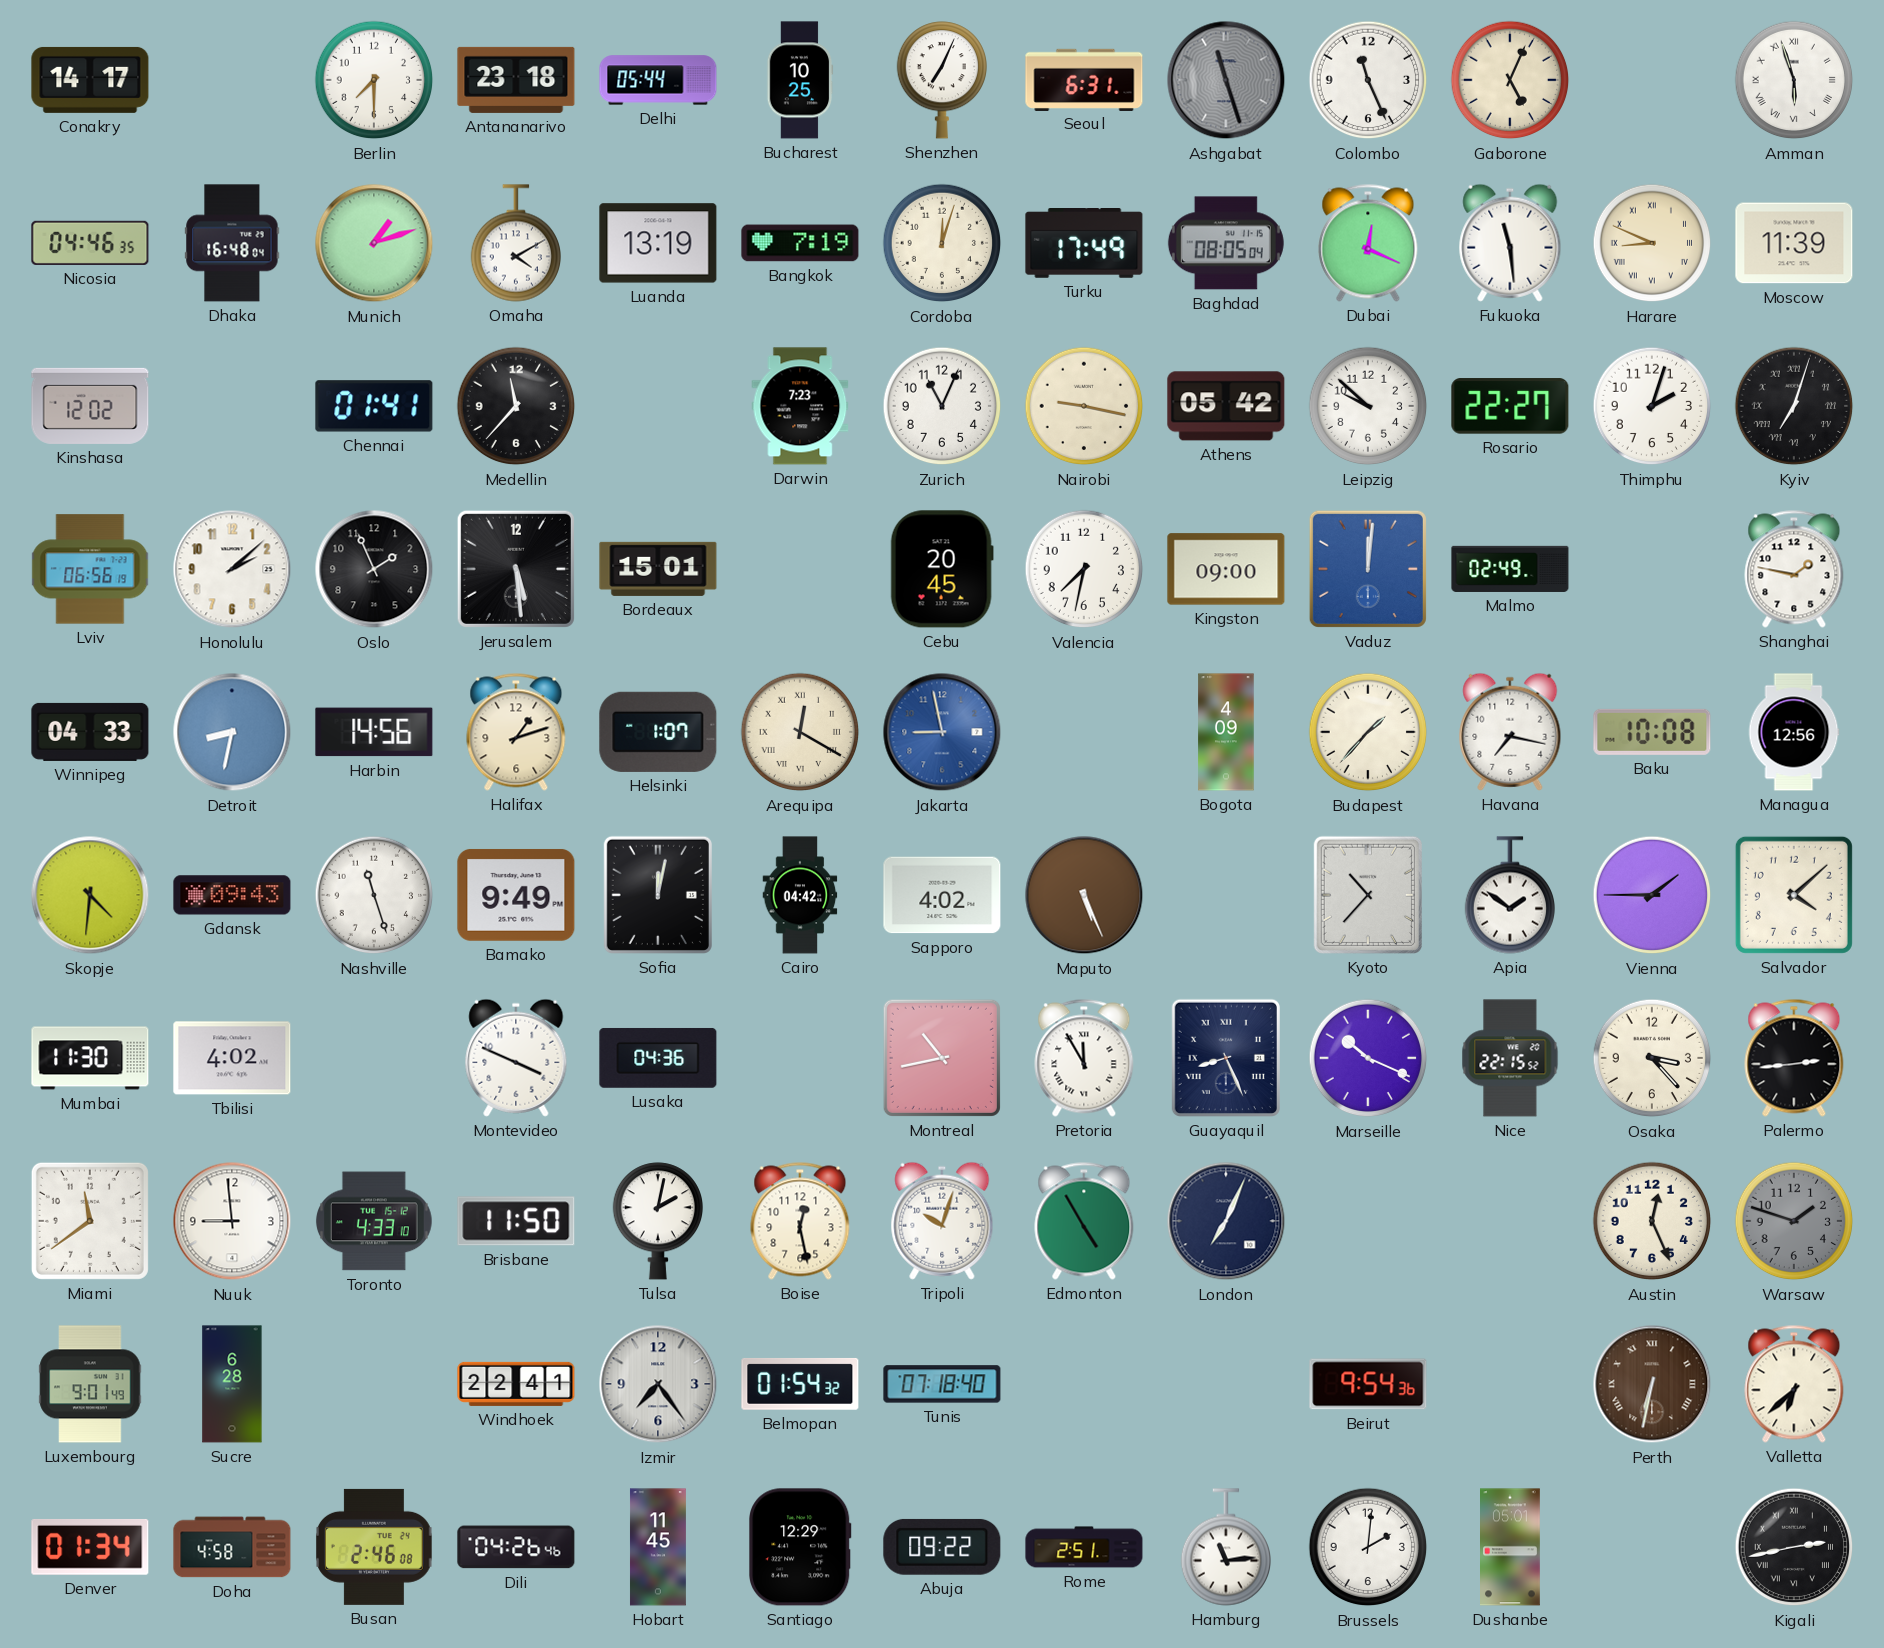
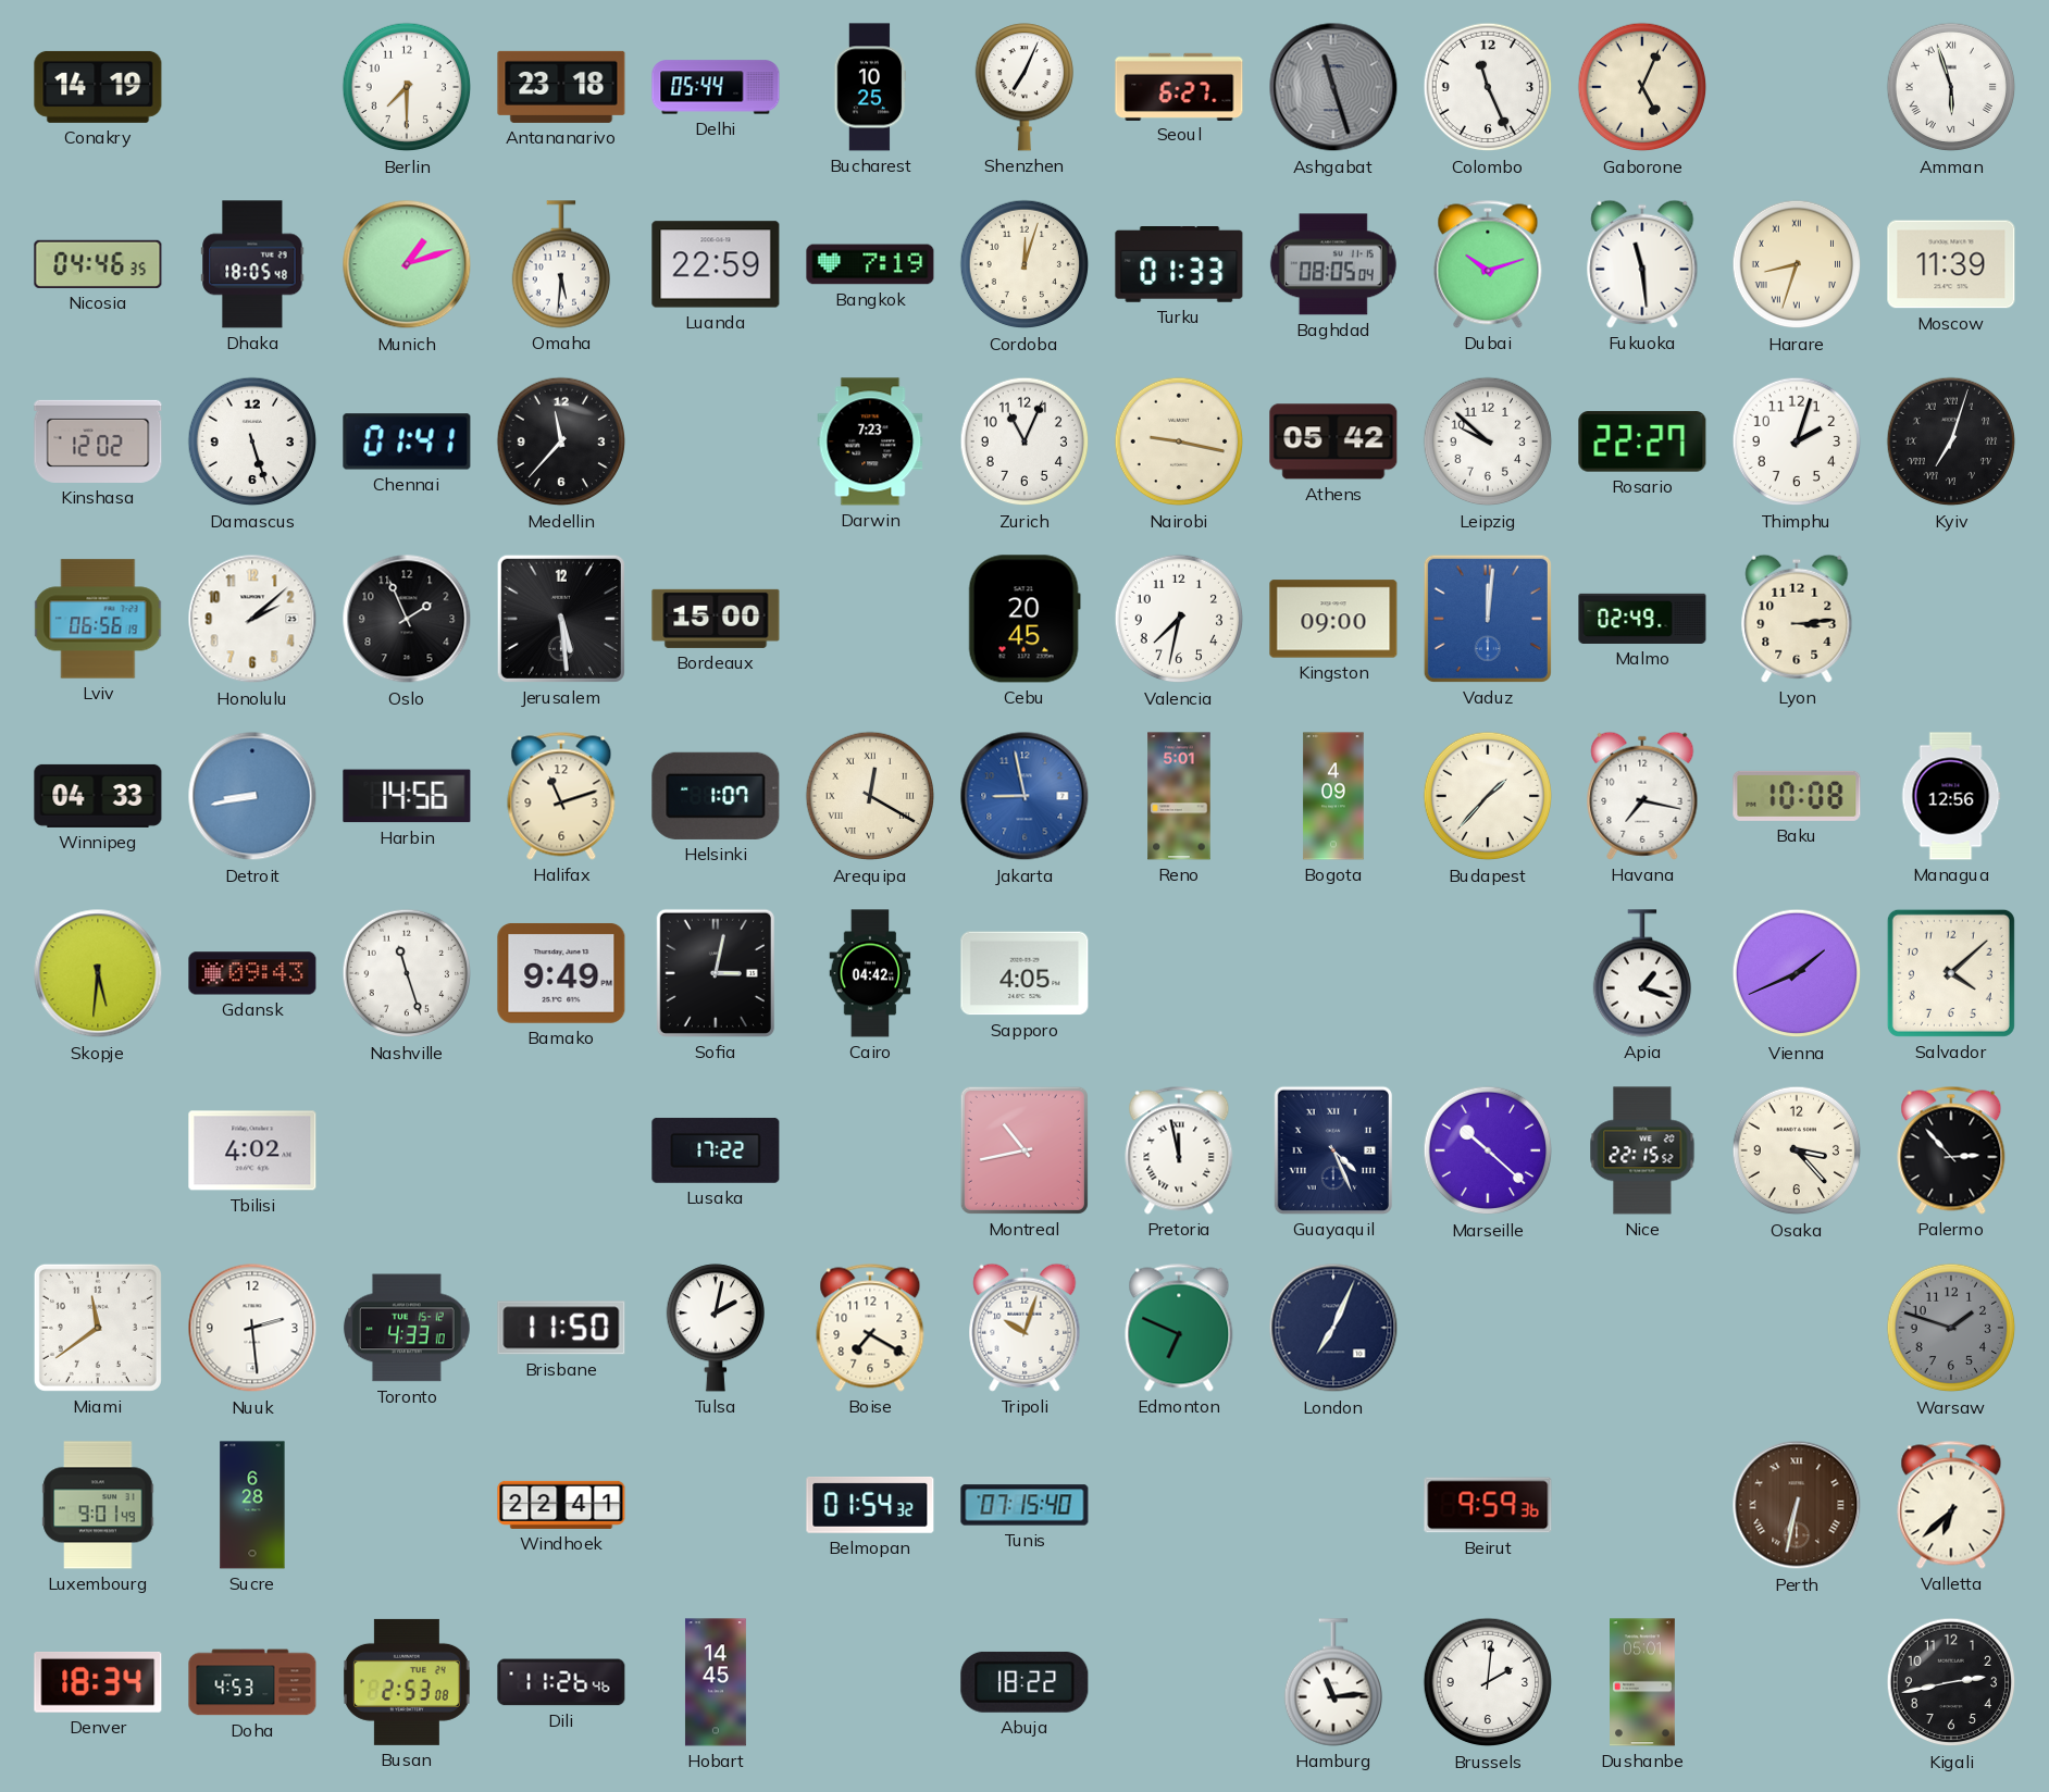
Conakry: 14:17 -> 14:19 (98, 87)
Seoul: 6:31 -> 6:27 (1179, 86)
Dhaka: 16:48 -> 18:05 (252, 264)
Omaha: 4:10 -> 5:31 (560, 264)
Luanda: 13:19 -> 22:59 (716, 264)
Turku: 17:49 -> 01:33 (1179, 265)
Dubai: 12:19 -> 10:12 (1488, 264)
Harare: 8:49 -> 8:33 (1797, 264)
Damascus: none -> 5:27 (252, 441)
Bordeaux: 15:01 -> 15:00 (716, 619)
Lyon: none -> 3:14 (1797, 619)
Shanghai: 1:47 -> none (1794, 569)
Detroit: 8:32 -> 8:43 (252, 796)
Halifax: 1:12 -> 11:12 (561, 796)
Reno: none -> 5:01 (1179, 796)
Skopje: 4:31 -> 5:31 (98, 973)
Sofia: 12:02 -> 3:02 (716, 973)
Sapporo: 4:02 -> 4:05 (1024, 973)
Maputo: 5:26 -> none (1084, 895)
Kyoto: 10:37 -> none (1368, 895)
Apia: 1:51 -> 1:18 (1641, 973)
Vienna: 1:45 -> 1:41 (1797, 973)
Mumbai: 11:30 -> none (90, 1058)
Montevideo: 3:49 -> none (516, 1058)
Lusaka: 04:36 -> 17:22 (716, 1150)
Pretoria: 11:55 -> 11:58 (1179, 1150)
Guayaquil: 8:26 -> 4:26 (1333, 1150)
Marseille: 10:19 -> 10:22 (1488, 1150)
Palermo: 2:44 -> 2:53 (1951, 1150)
Nuuk: 8:59 -> 2:29 (252, 1328)
Boise: 12:28 -> 7:20 (870, 1328)
Edmonton: 4:55 -> 6:49 (1179, 1328)
Austin: 12:26 -> none (1652, 1221)
Izmir: 7:24 -> none (658, 1384)
Tunis: 07:18 -> 07:15 (1024, 1505)
Beirut: 9:54 -> 9:59 (1488, 1505)
Denver: 01:34 -> 18:34 (98, 1682)
Doha: 4:58 -> 4:53 (252, 1682)
Busan: 2:46 -> 2:53 (408, 1682)
Dili: 04:26 -> 11:26 (561, 1682)
Hobart: 11:45 -> 14:45 (716, 1682)
Santiago: 12:29 -> none (801, 1547)
Abuja: 09:22 -> 18:22 (1024, 1682)
Rome: 2:51 -> none (1084, 1547)
Kigali numerals: Roman -> Arabic (1951, 1682)
